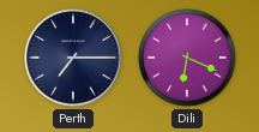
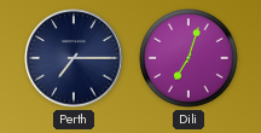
Dili: 6:19 -> 7:03 (188, 58)
